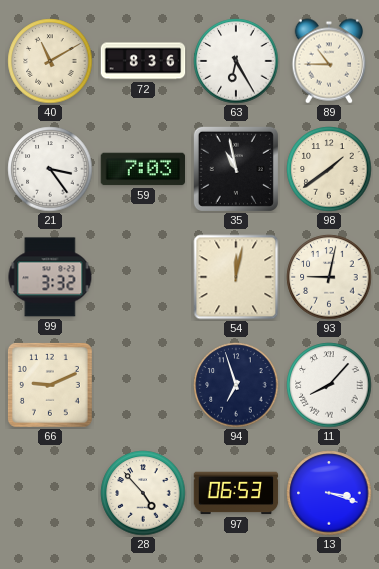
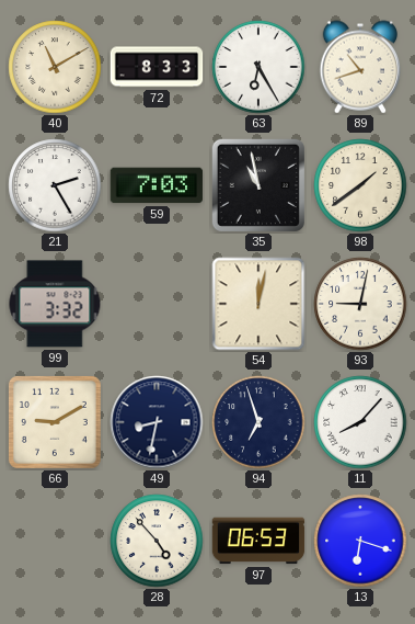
72: 8:36 -> 8:33 (157, 67)
89: 10:45 -> 10:42 (360, 67)
21: 3:24 -> 2:25 (55, 185)
66: 9:11 -> 9:10 (55, 422)
49: none -> 8:32 (157, 422)
13: 3:18 -> 6:18 (360, 541)
